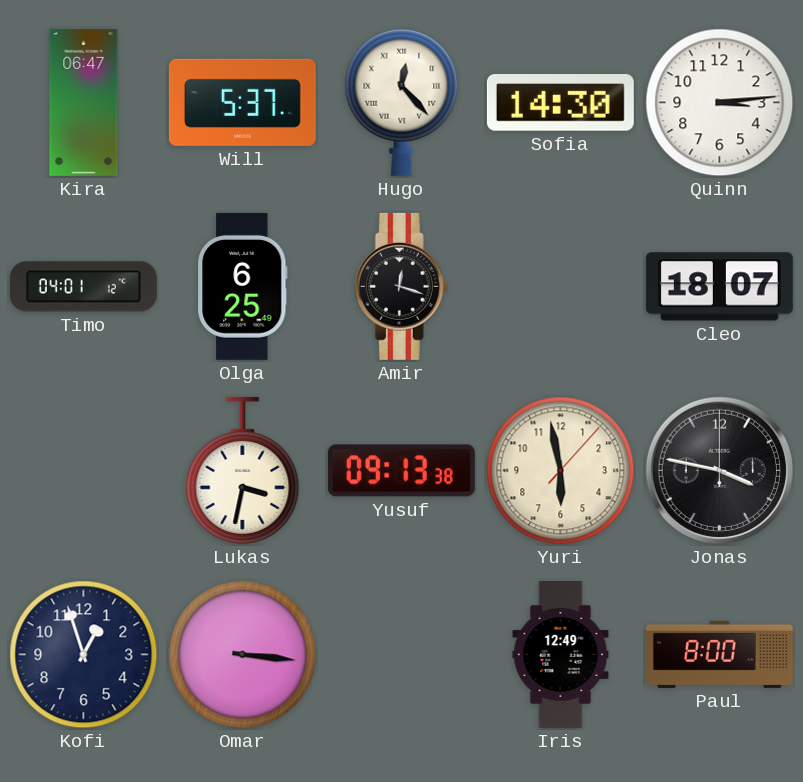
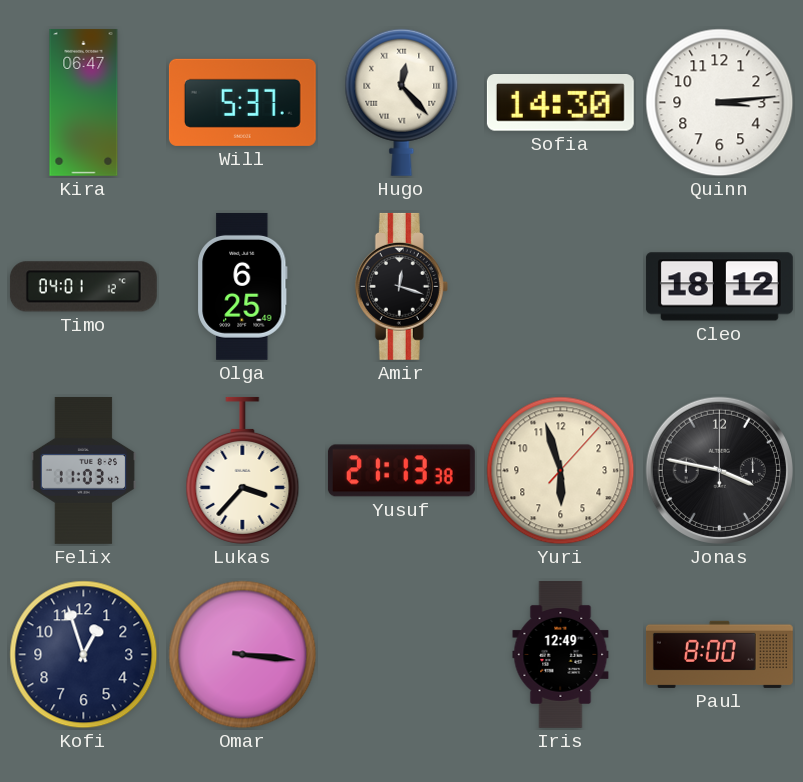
Cleo: 18:07 -> 18:12 (719, 287)
Felix: none -> 11:03 (84, 470)
Lukas: 3:32 -> 3:37 (243, 470)
Yusuf: 09:13 -> 21:13 (401, 471)
Yuri: 5:58 -> 5:57 (561, 471)
